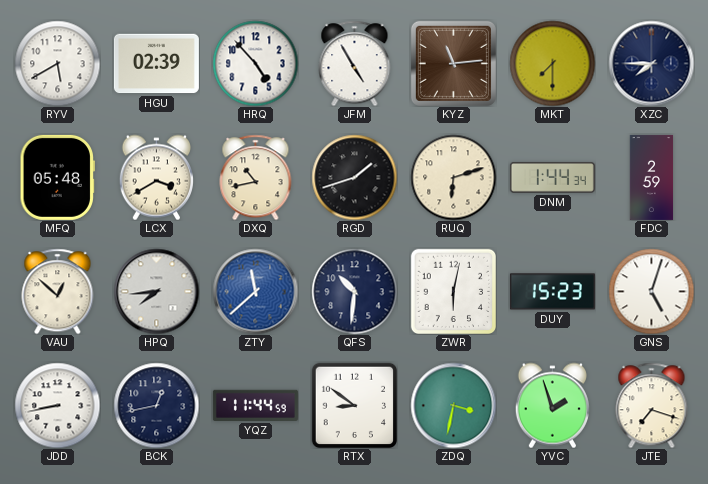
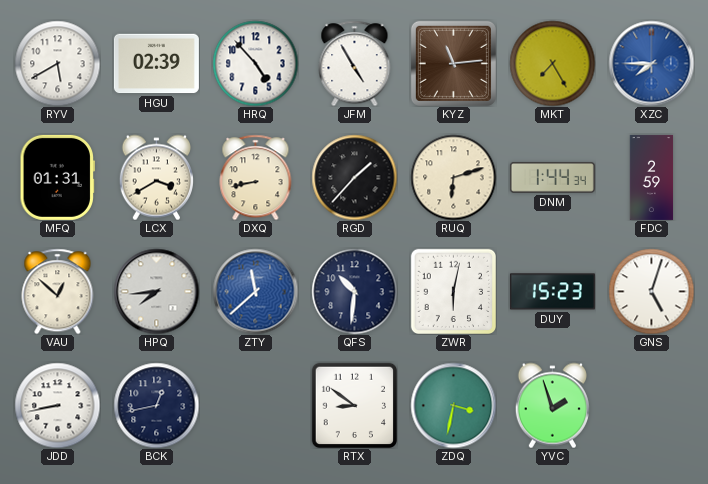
MKT: 7:30 -> 7:25 (552, 63)
XZC dial: navy -> blue (651, 63)
MFQ: 05:48 -> 01:31 (57, 177)
DXQ: 10:43 -> 8:43 (256, 177)
RGD: 1:42 -> 1:37 (354, 177)
YQZ: 11:44 -> none (255, 405)
JTE: 7:18 -> none (652, 405)
